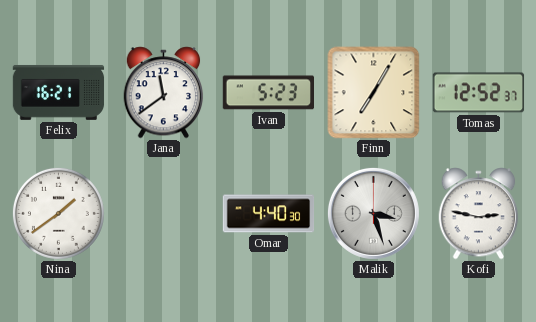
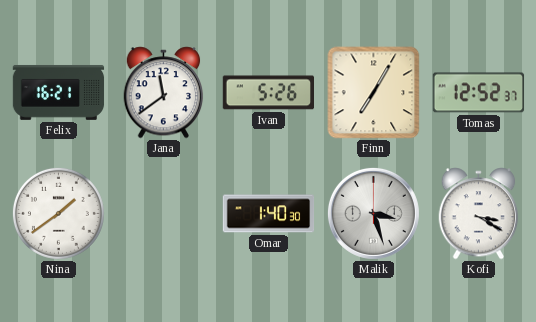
Ivan: 5:23 -> 5:26 (268, 93)
Omar: 4:40 -> 1:40 (269, 214)
Kofi: 2:47 -> 3:20 (479, 214)
